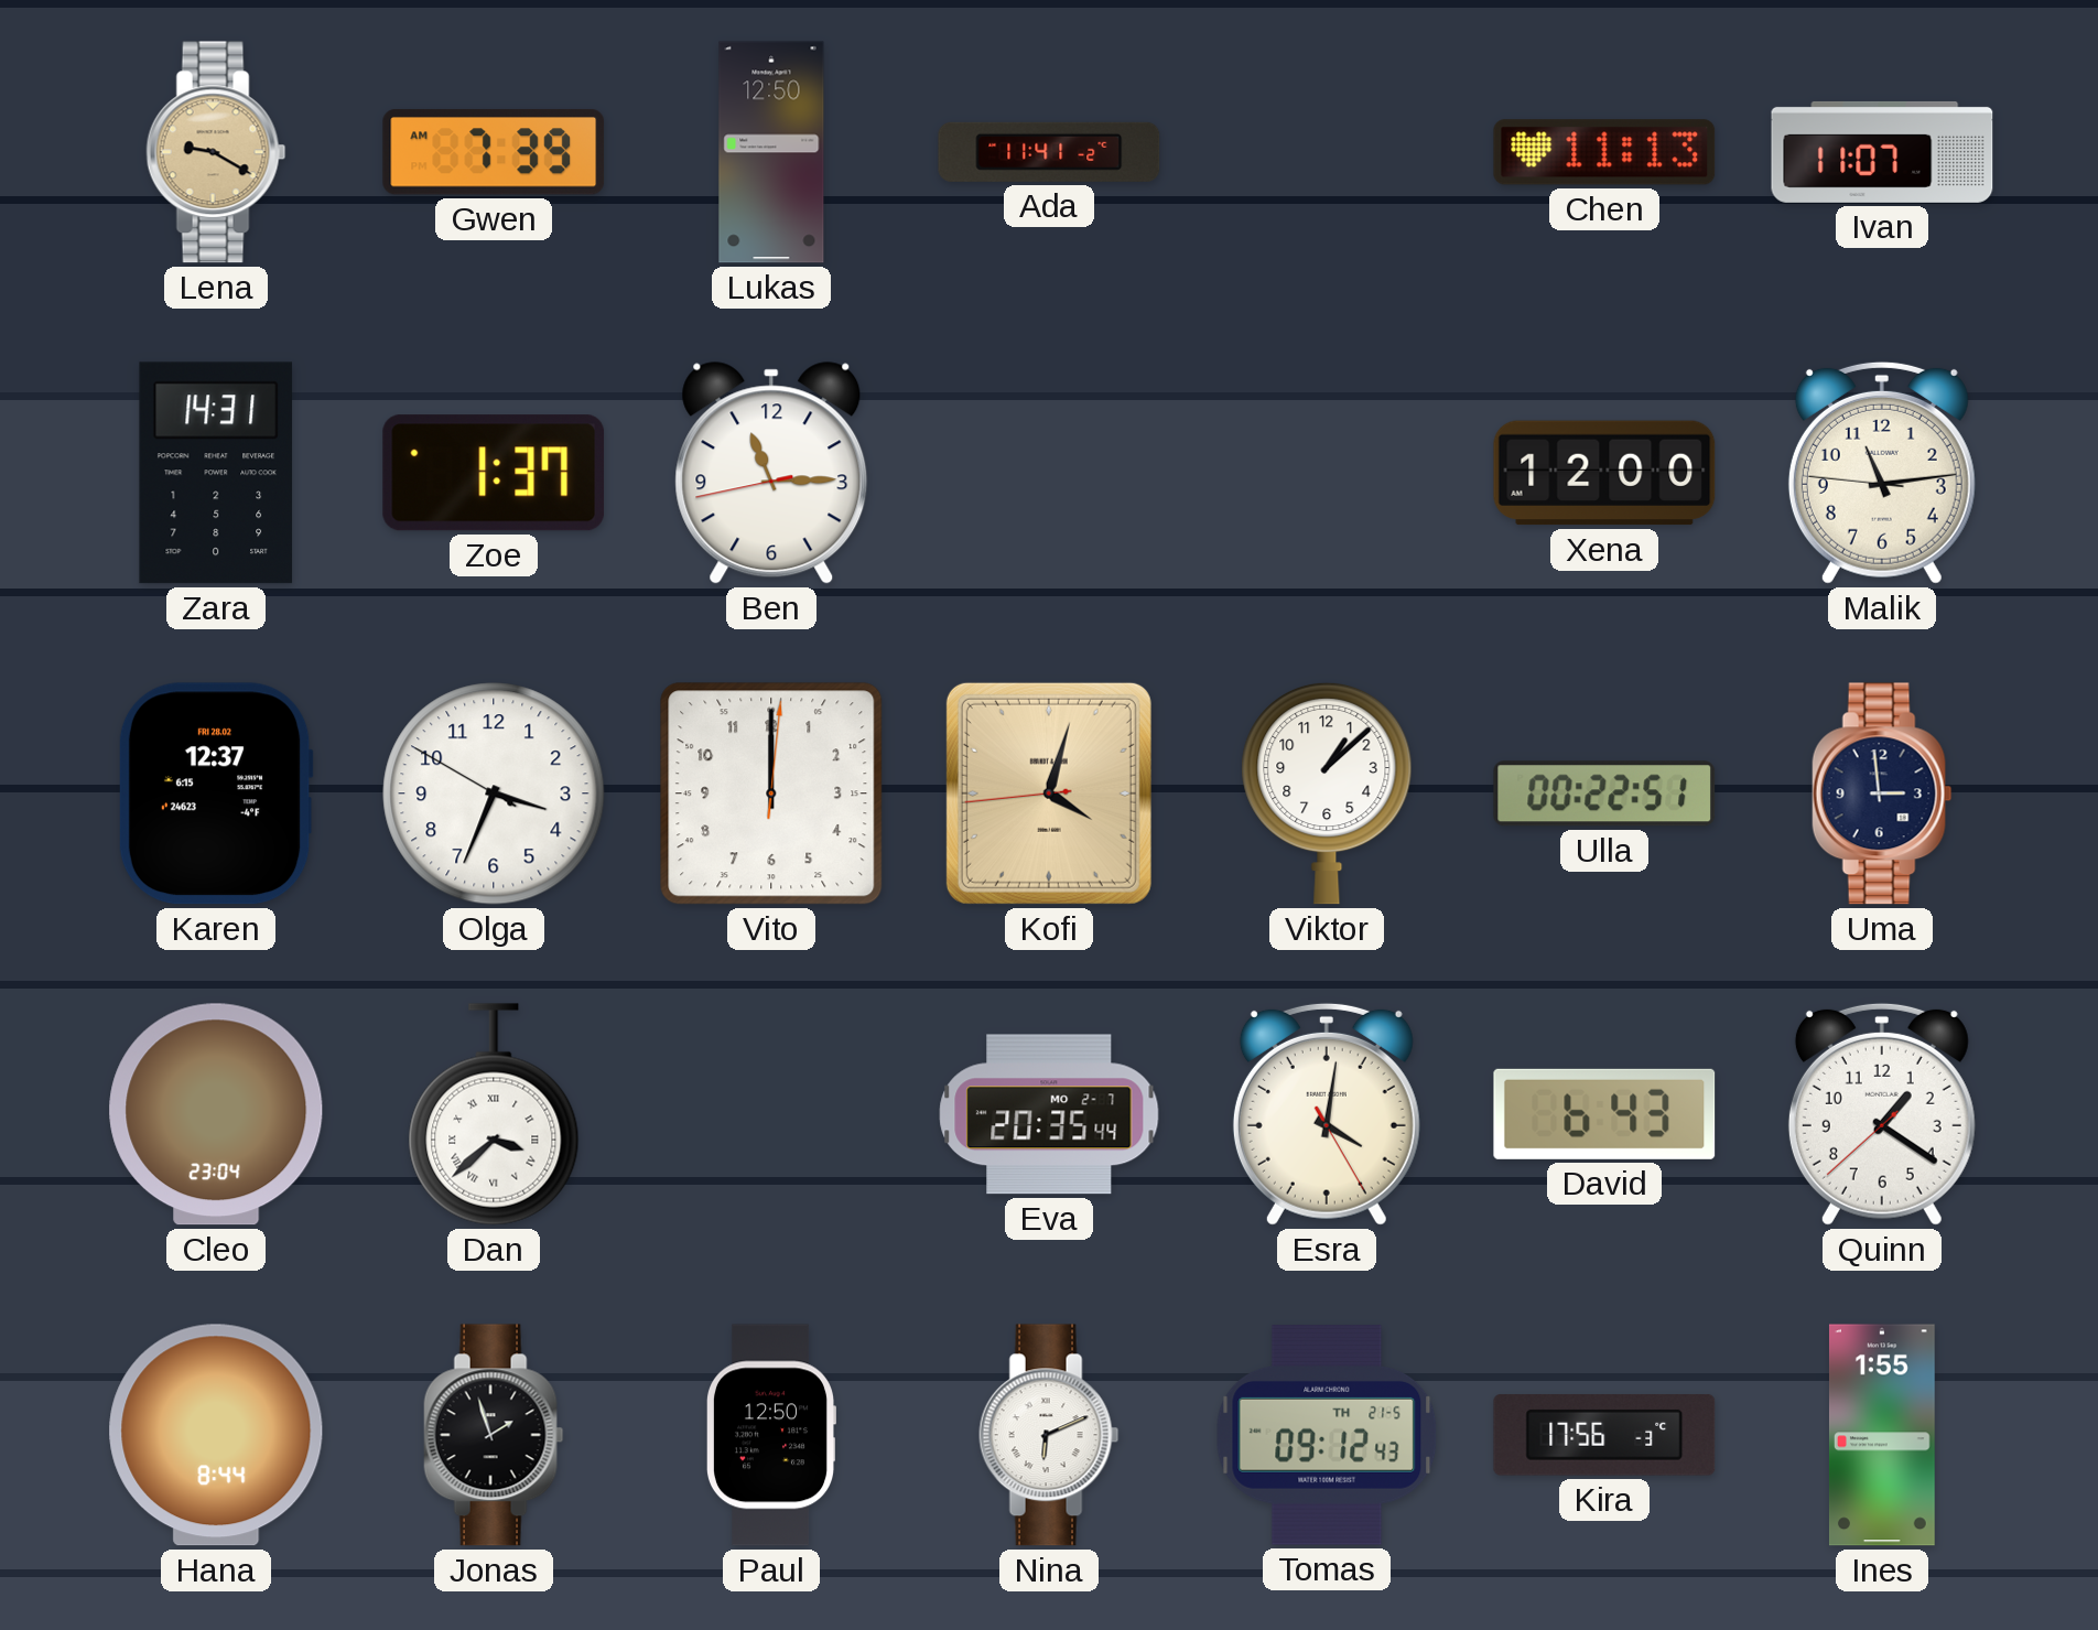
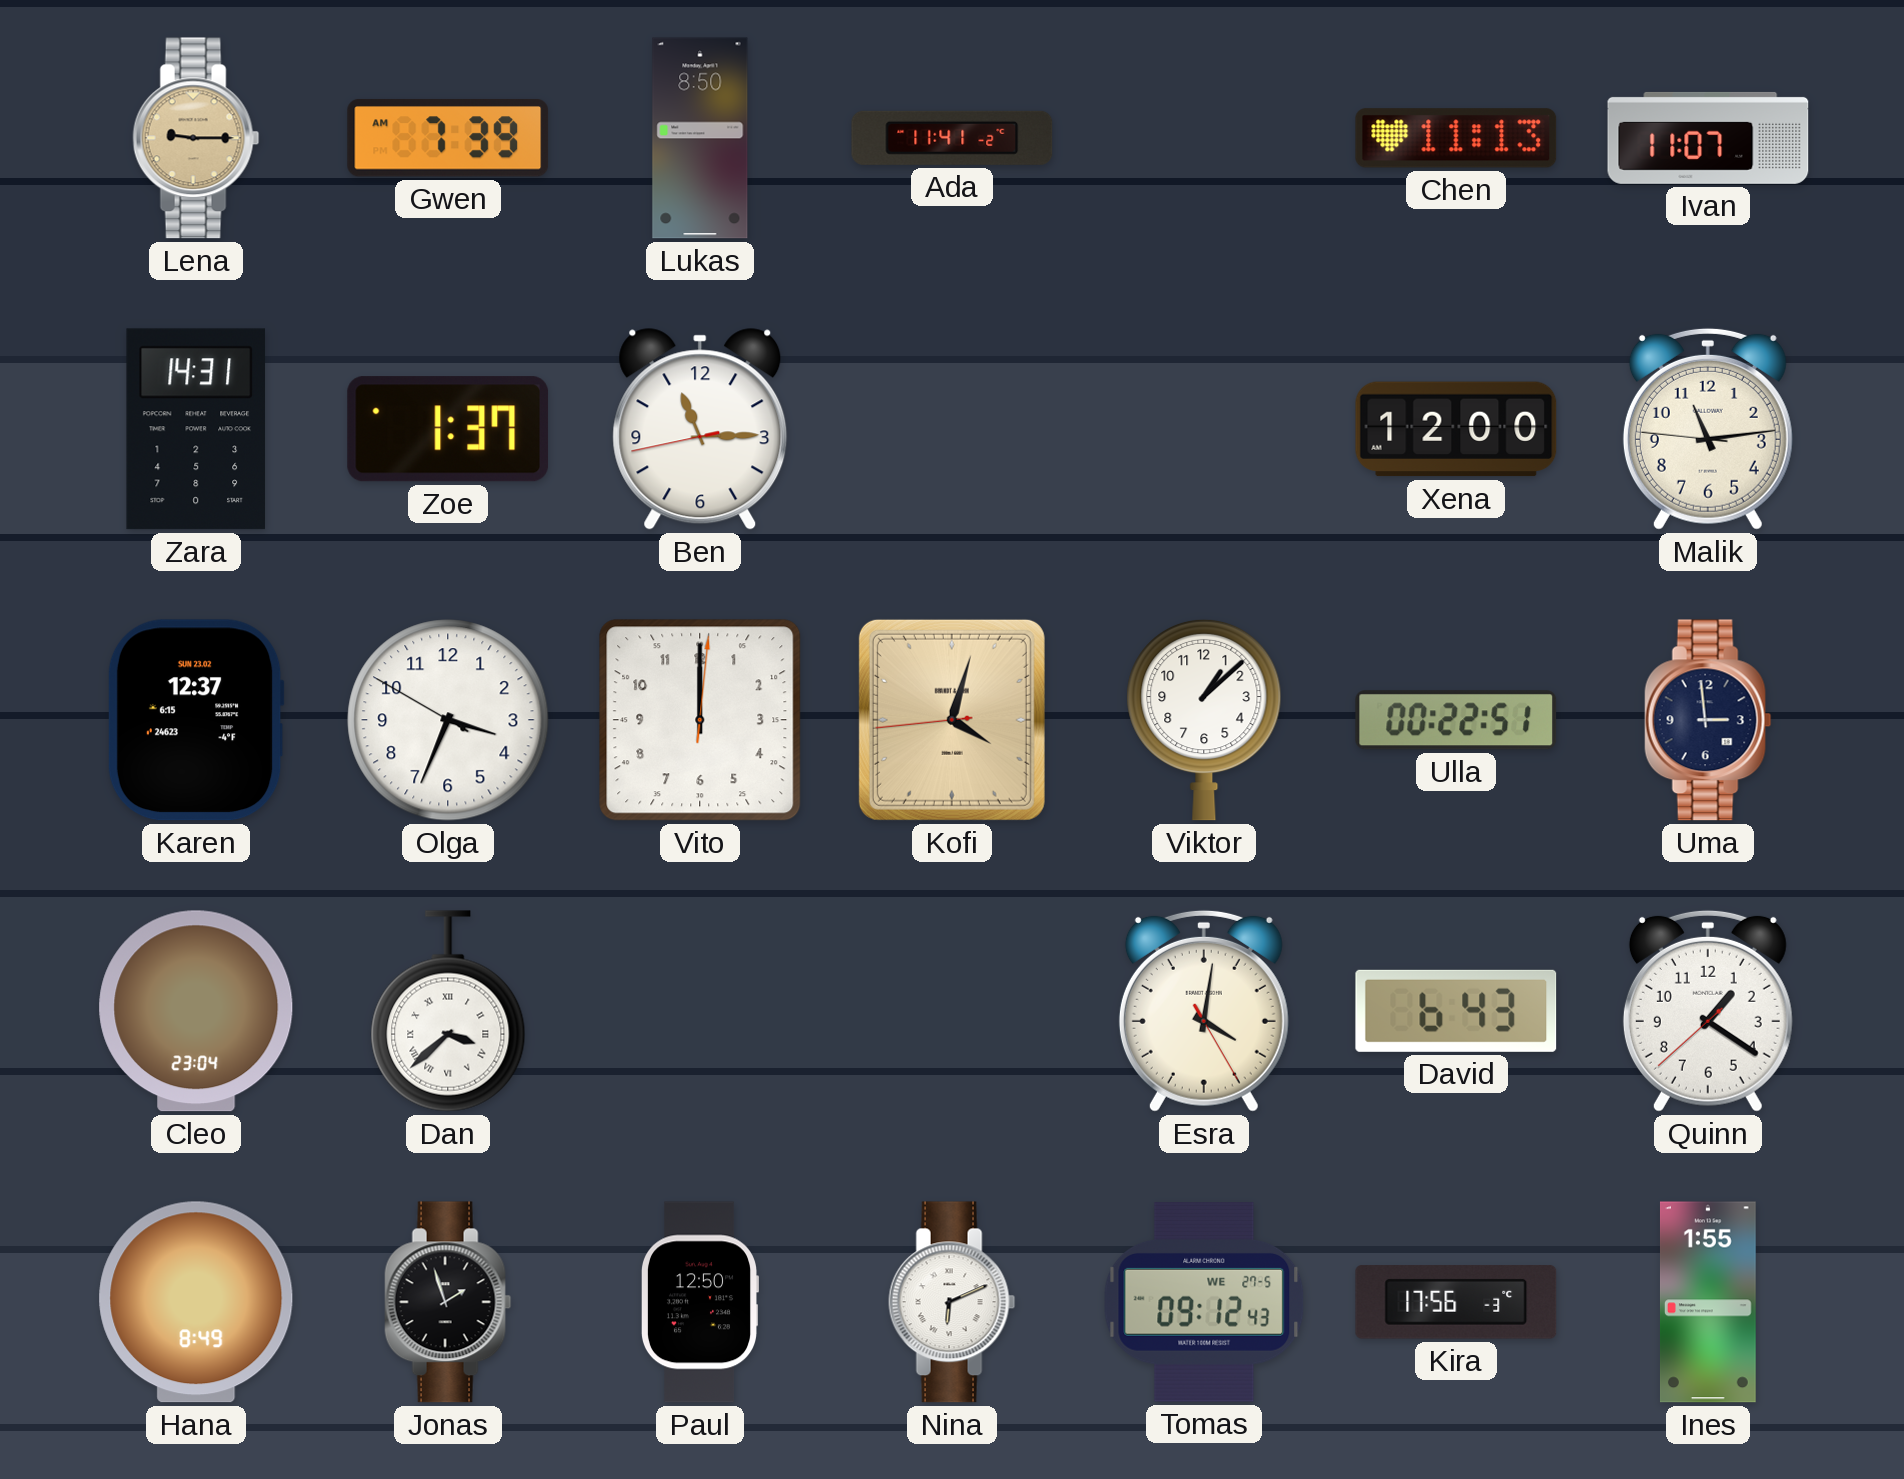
Lena: 9:20 -> 9:15 (196, 138)
Lukas: 12:50 -> 8:50 (700, 138)
Karen date: FRI 28.02 -> SUN 23.02 (196, 720)
Eva: 20:35 -> none (1049, 1114)
Hana: 8:44 -> 8:49 (196, 1302)
Tomas date: TH 21-5 -> WE 27-5 (1204, 1302)
